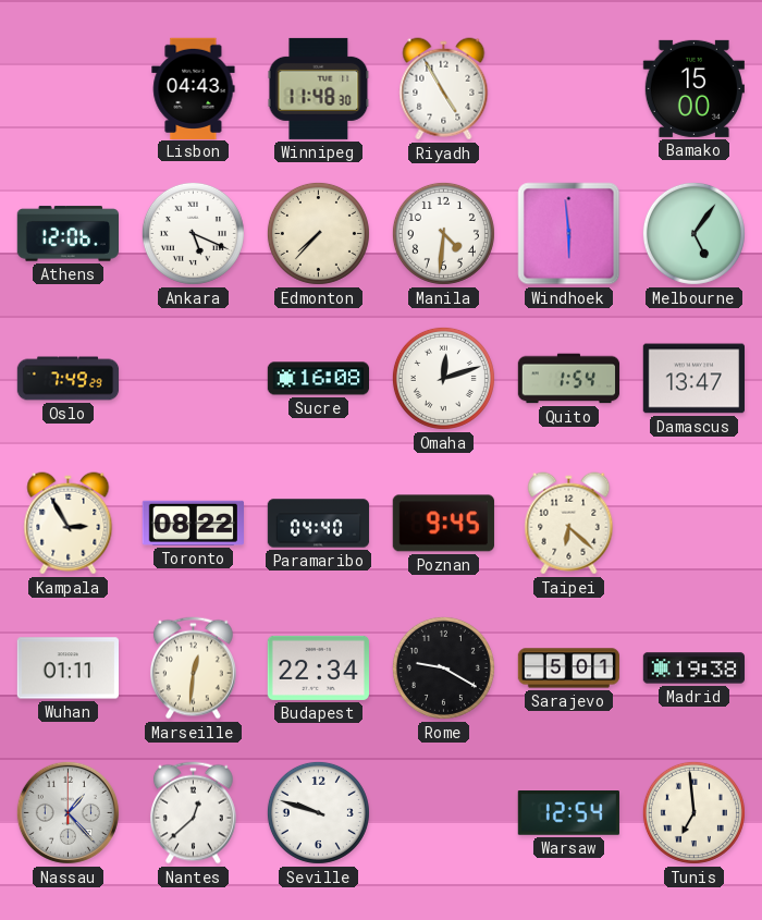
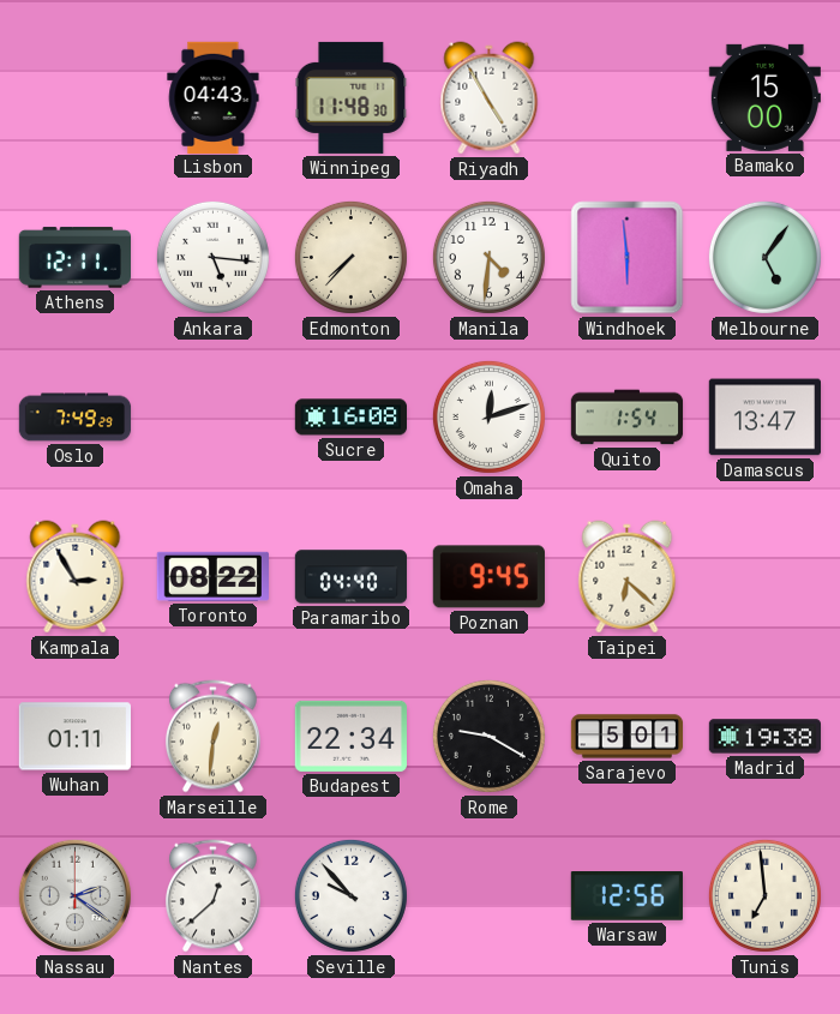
Athens: 12:06 -> 12:11 (74, 258)
Ankara: 5:19 -> 5:16 (212, 257)
Nassau: 1:23 -> 2:21 (74, 895)
Seville: 9:48 -> 9:53 (350, 895)
Warsaw: 12:54 -> 12:56 (626, 896)
